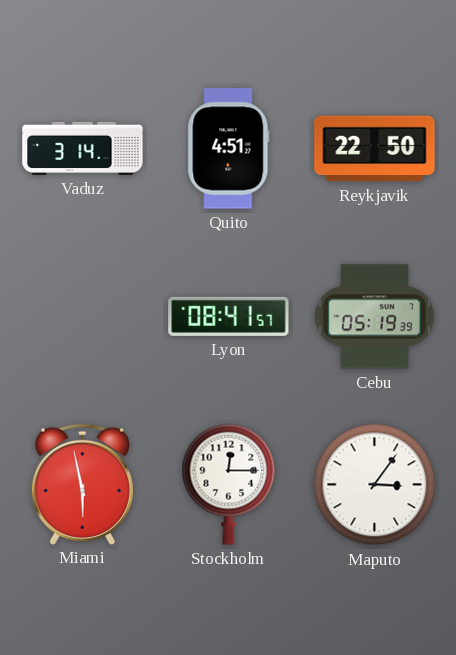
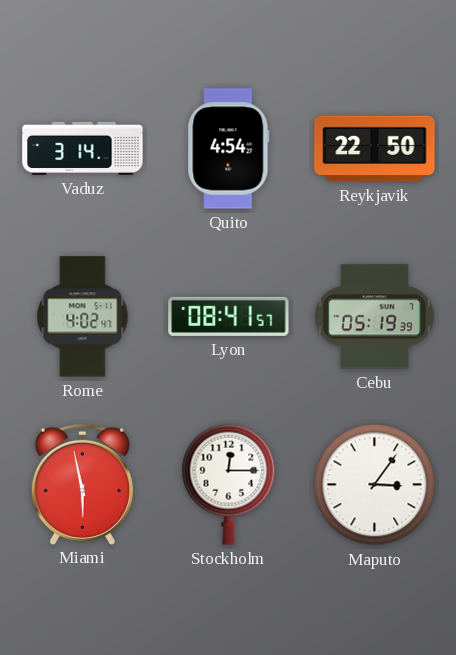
Quito: 4:51 -> 4:54 (229, 149)
Rome: none -> 4:02 (83, 317)
